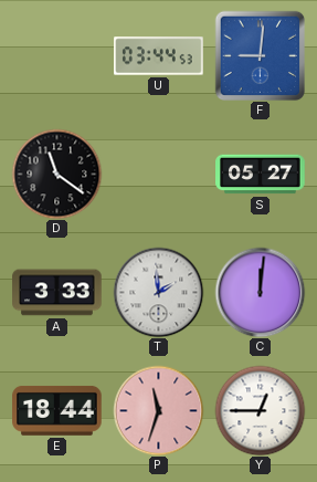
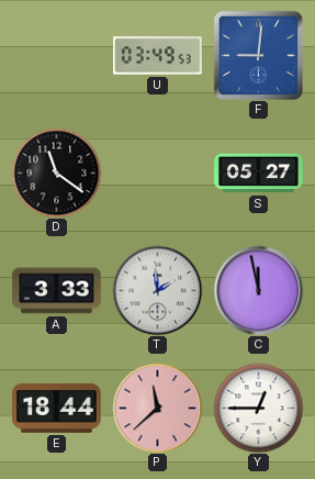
U: 03:44 -> 03:49 (158, 56)
C: 12:01 -> 11:58 (258, 290)
P: 11:33 -> 11:38 (157, 408)
